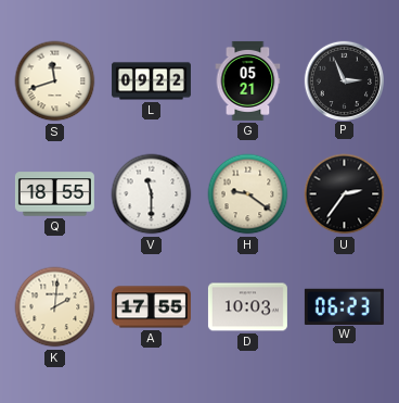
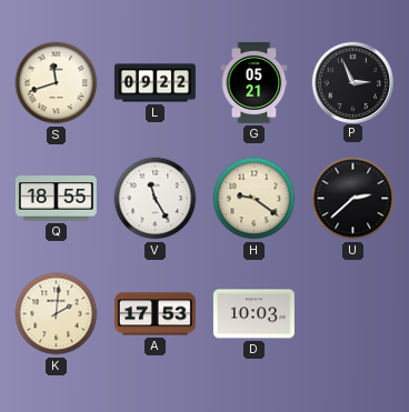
V: 11:30 -> 11:25 (156, 199)
U: 2:36 -> 2:38 (353, 199)
A: 17:55 -> 17:53 (154, 314)
W: 06:23 -> none (344, 306)
